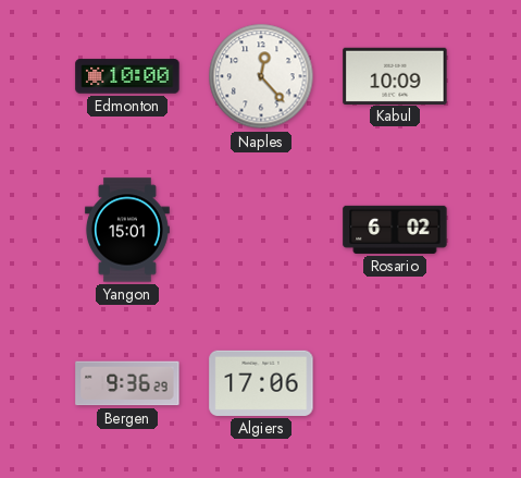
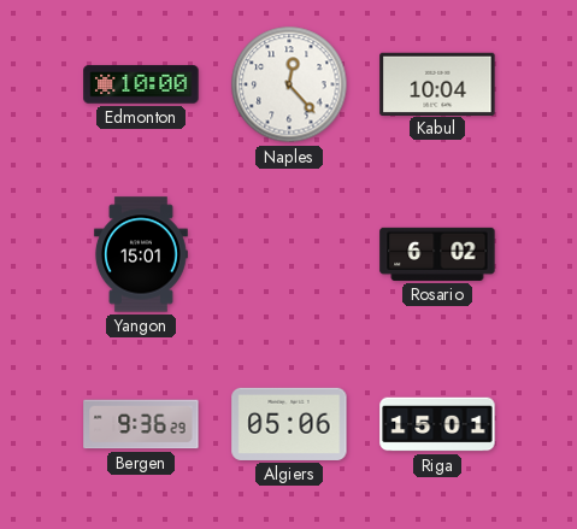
Kabul: 10:09 -> 10:04 (437, 83)
Algiers: 17:06 -> 05:06 (289, 424)
Riga: none -> 15:01 (437, 424)
